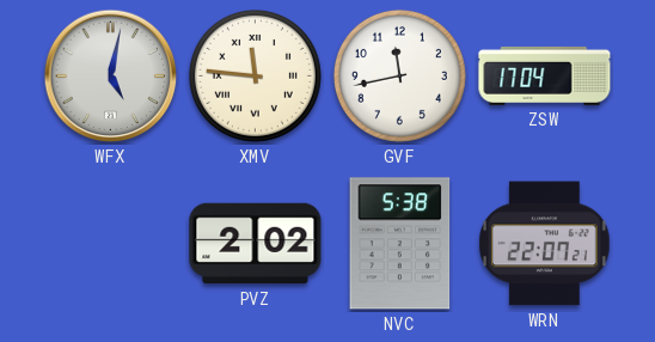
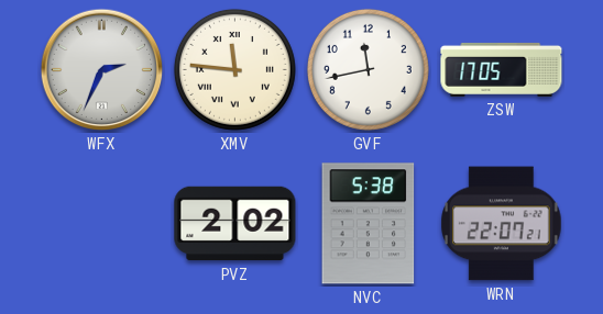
WFX: 5:02 -> 2:34 (102, 70)
ZSW: 17:04 -> 17:05 (502, 69)
